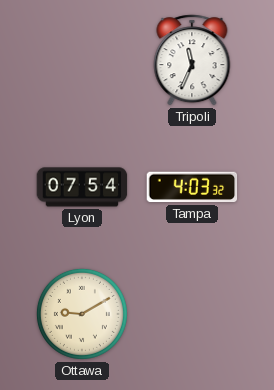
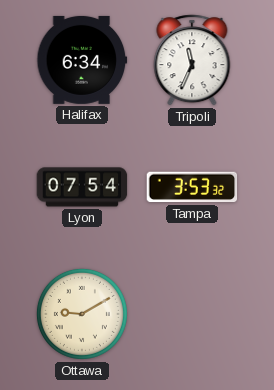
Halifax: none -> 6:34 (82, 60)
Tampa: 4:03 -> 3:53 (192, 187)
